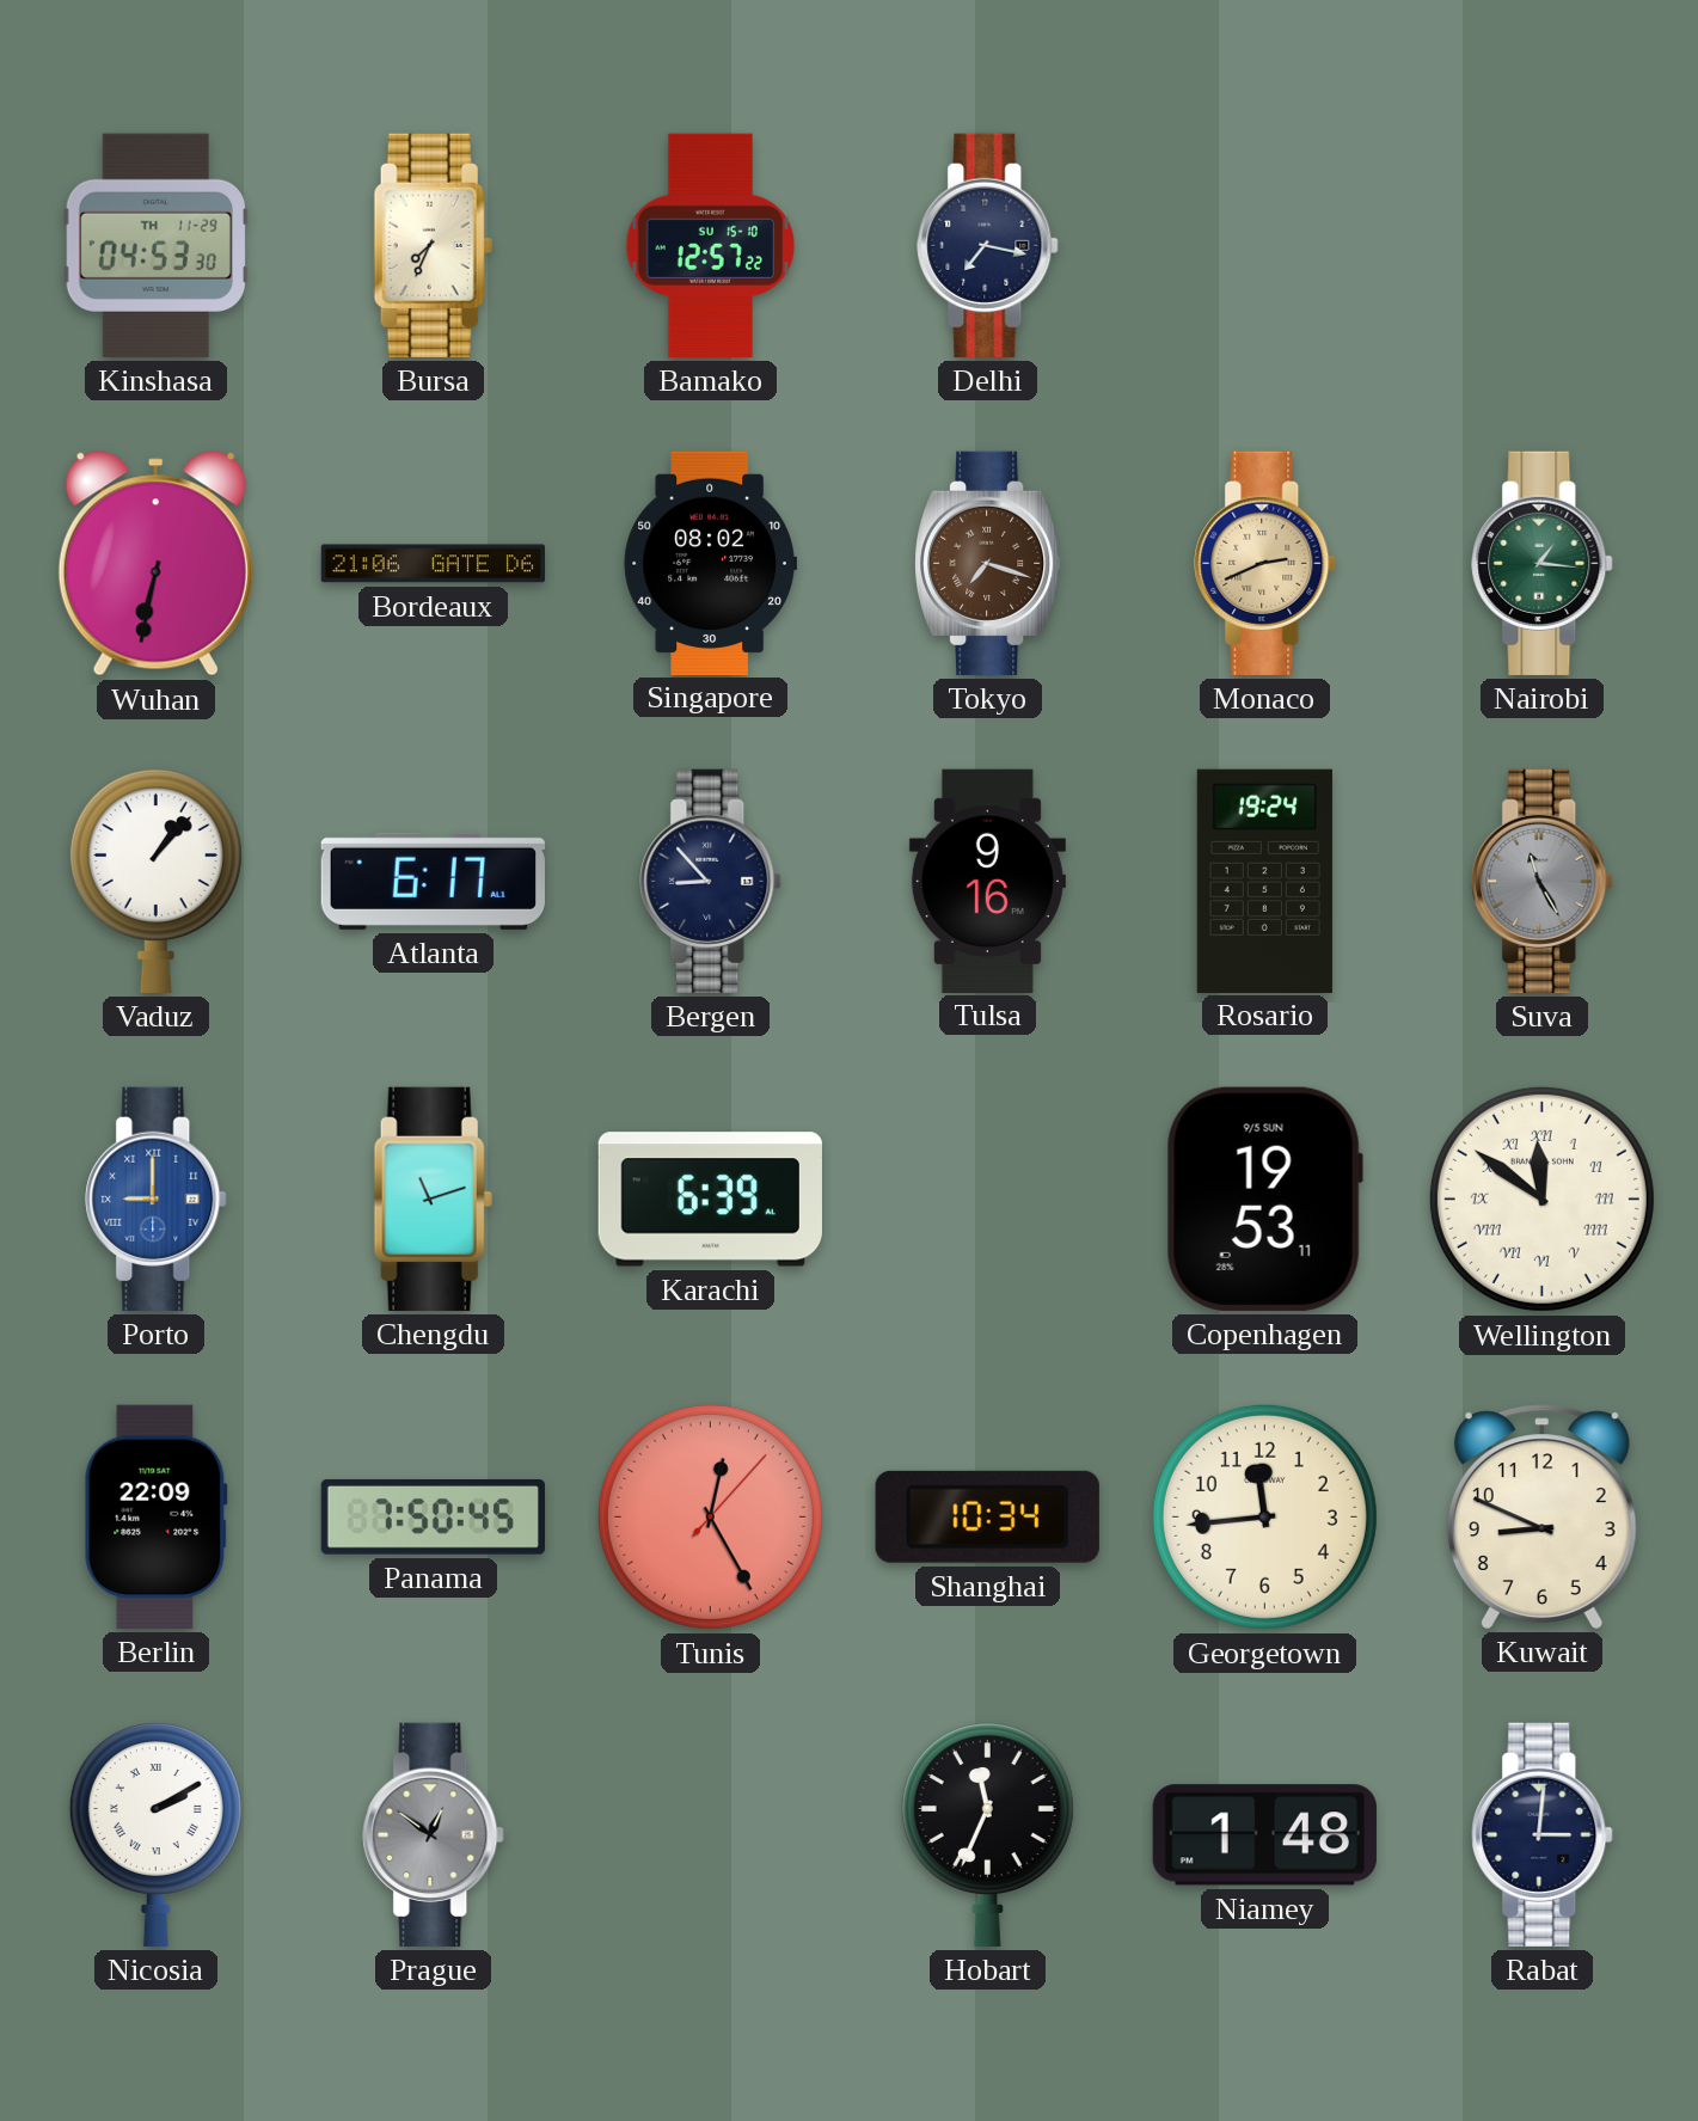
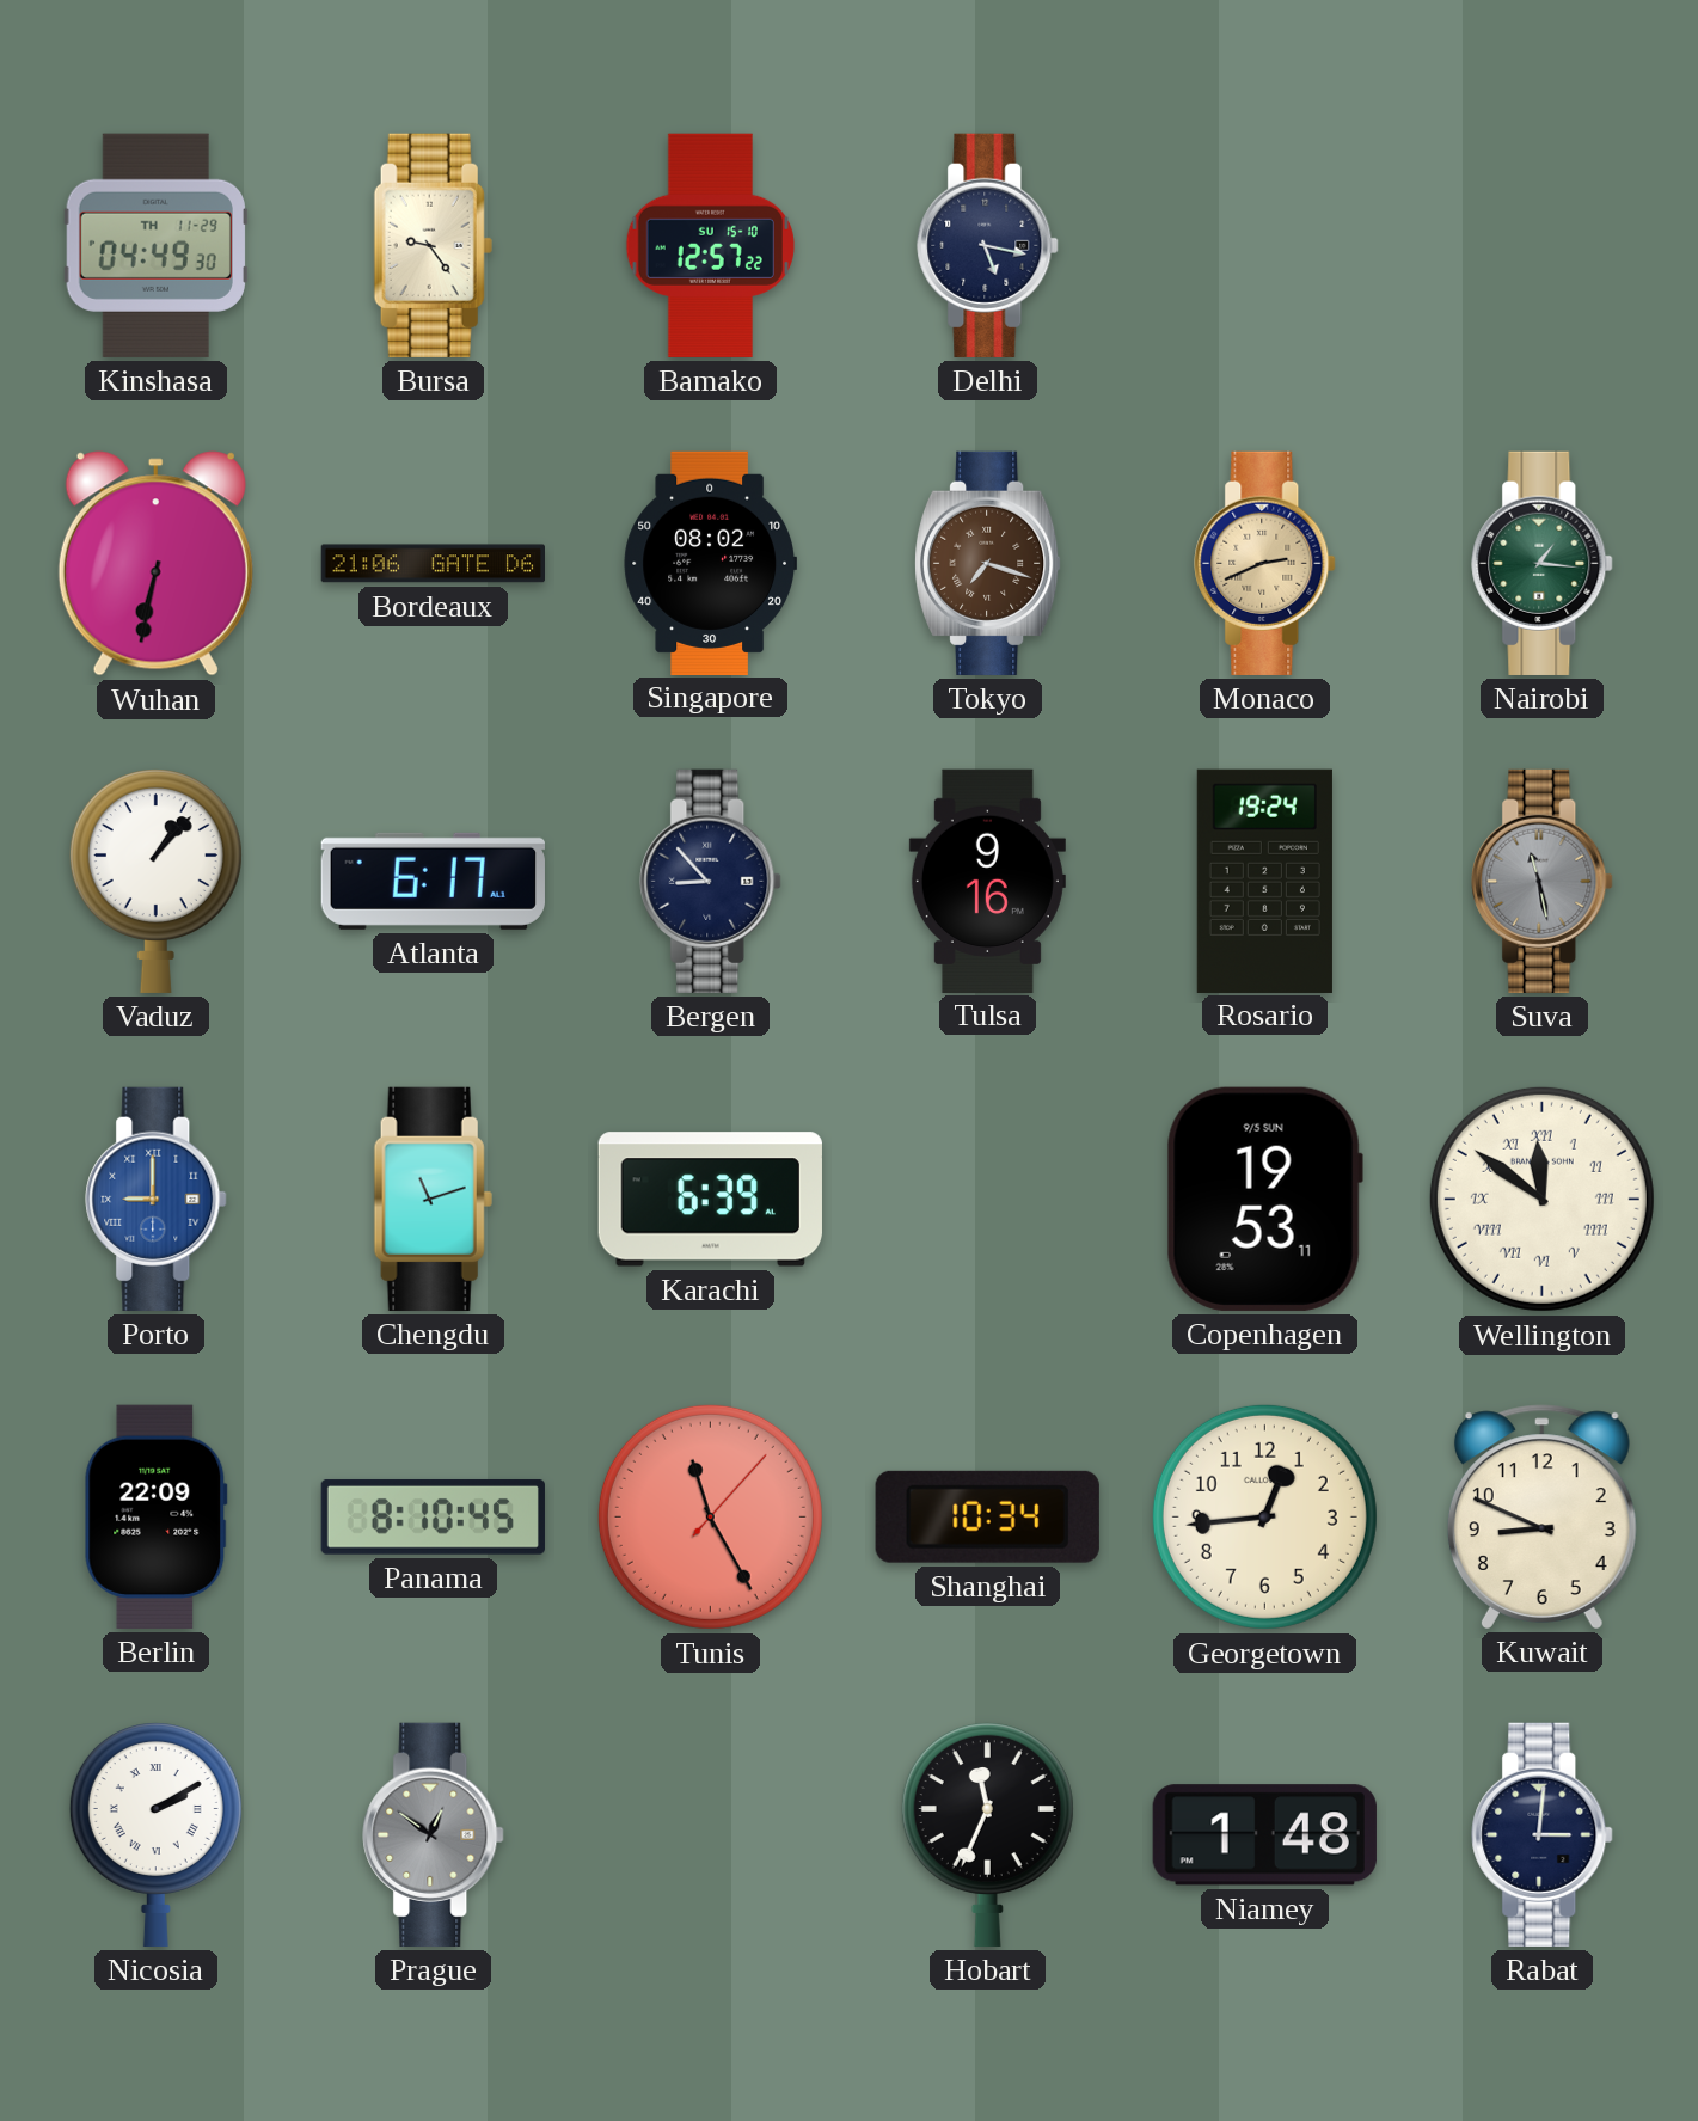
Kinshasa: 04:53 -> 04:49 (155, 245)
Bursa: 7:34 -> 9:24 (433, 245)
Delhi: 7:17 -> 5:17 (988, 245)
Suva: 11:25 -> 11:28 (1543, 881)
Panama: 7:50 -> 8:10 (433, 1518)
Tunis: 12:25 -> 11:25 (710, 1516)
Georgetown: 11:44 -> 12:44 (1264, 1516)
